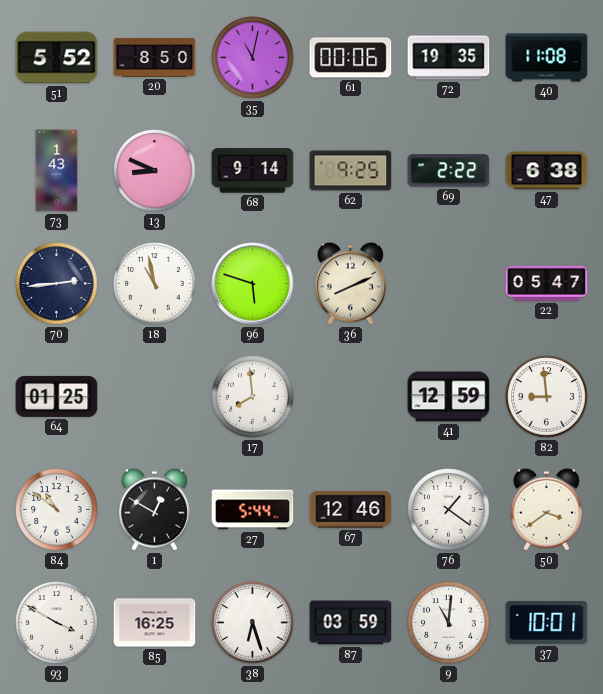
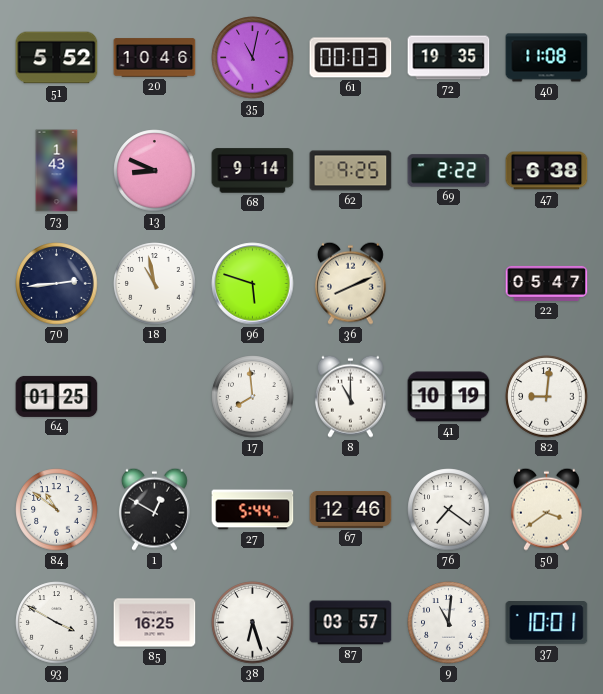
20: 8:50 -> 10:46 (155, 58)
61: 00:06 -> 00:03 (351, 58)
8: none -> 11:00 (350, 396)
41: 12:59 -> 10:19 (449, 397)
82: 8:59 -> 9:01 (547, 397)
76: 1:21 -> 7:21 (449, 510)
87: 03:59 -> 03:57 (351, 623)
